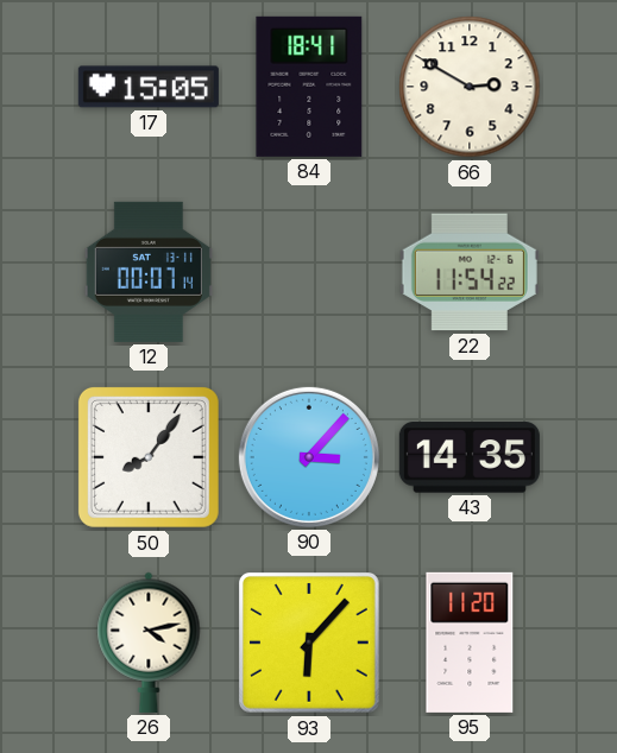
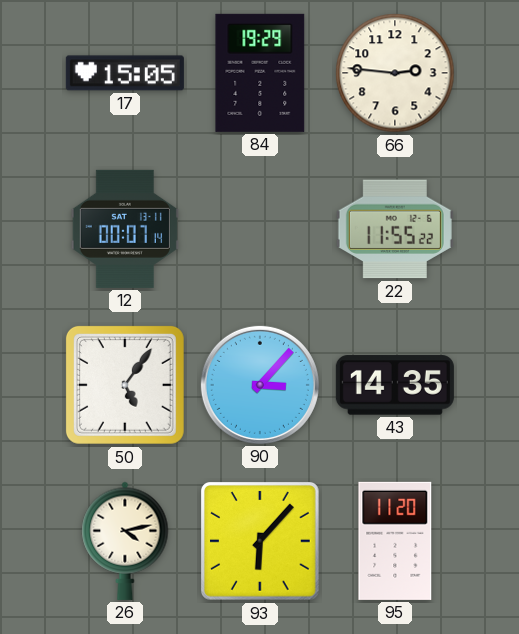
84: 18:41 -> 19:29 (260, 73)
66: 2:50 -> 2:46 (395, 73)
22: 11:54 -> 11:55 (395, 229)
50: 8:06 -> 5:06 (125, 385)
